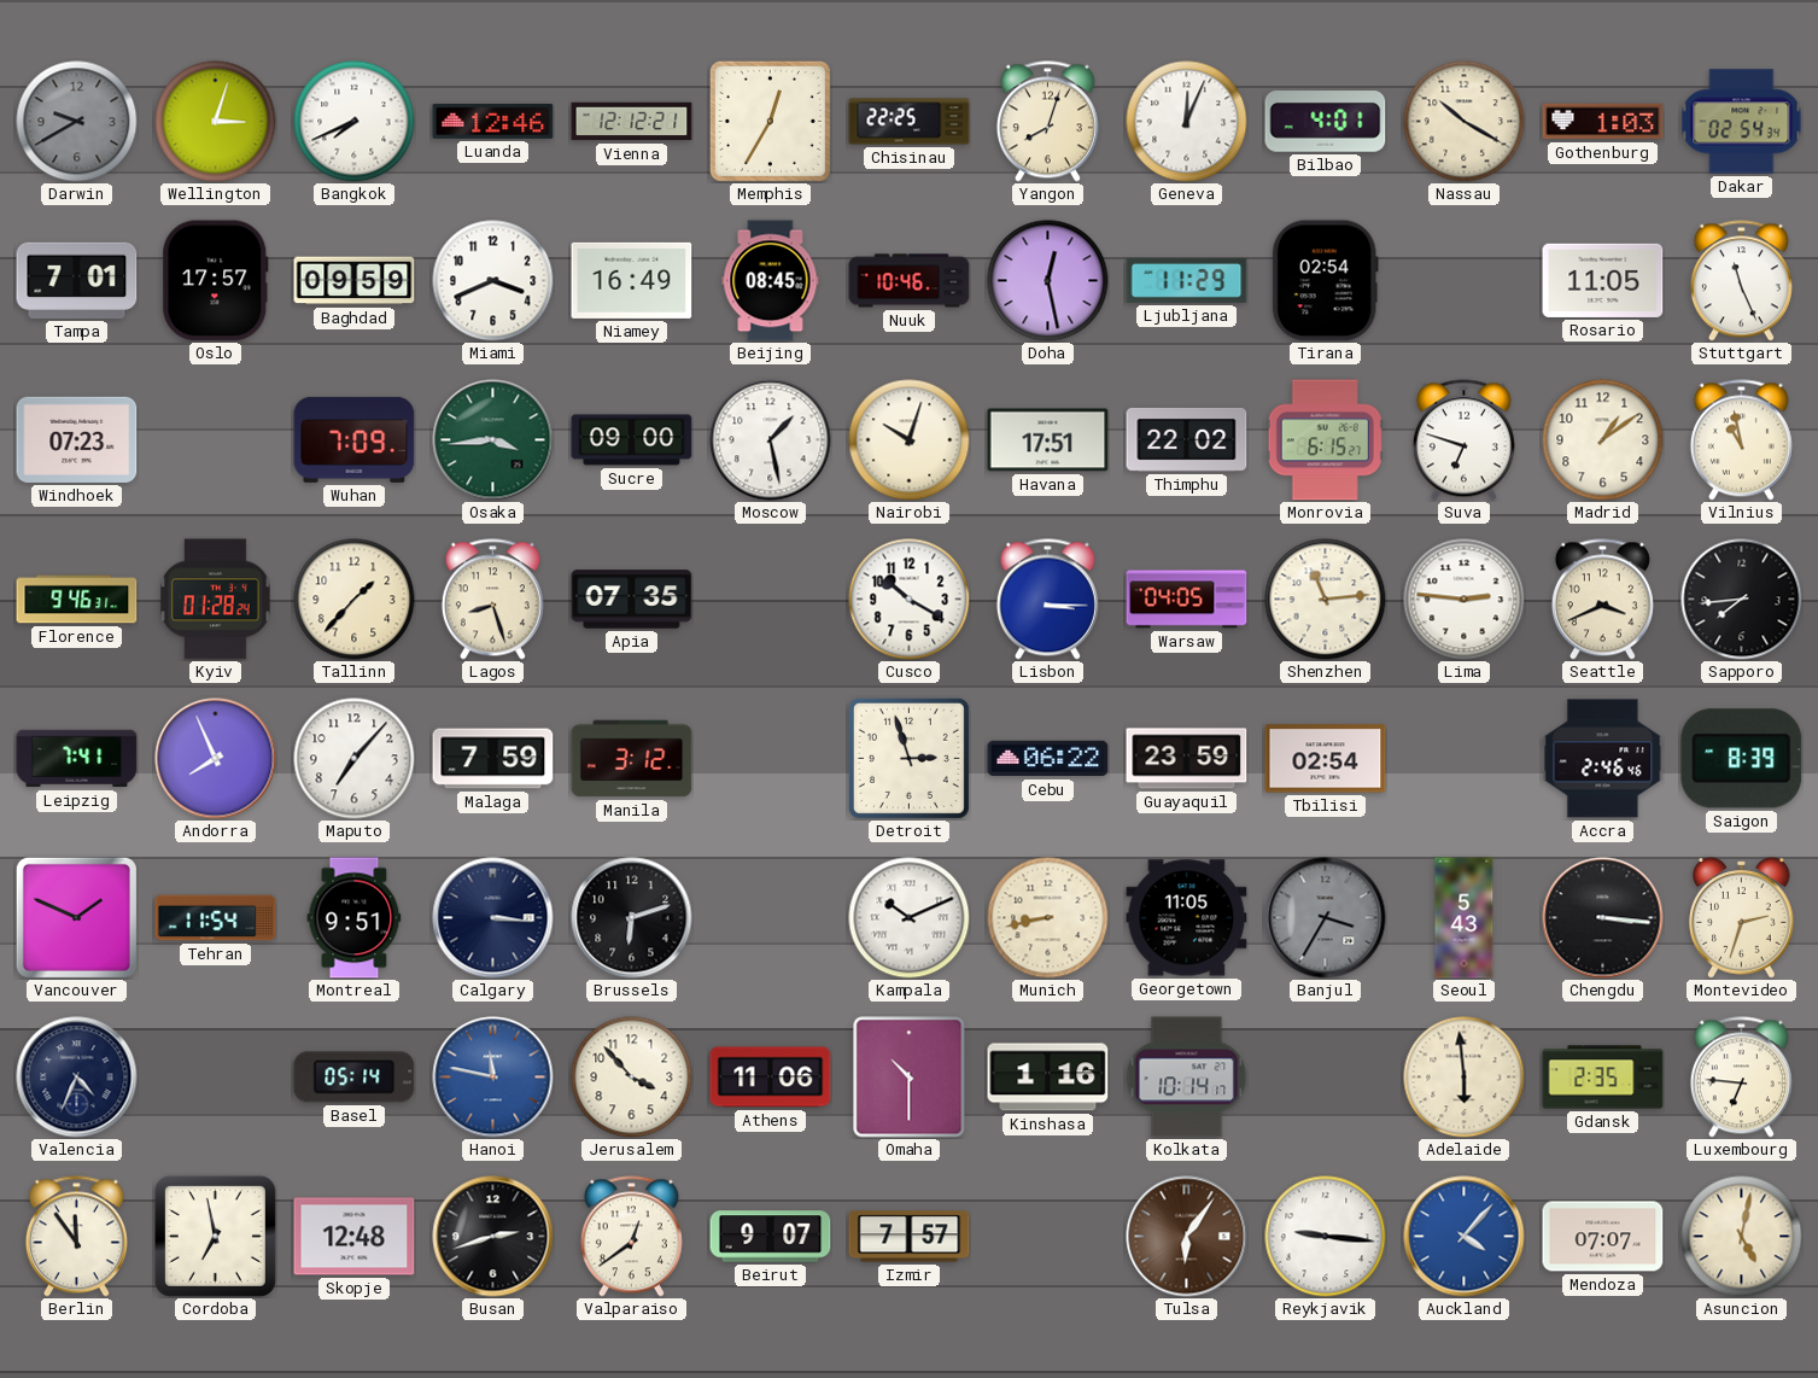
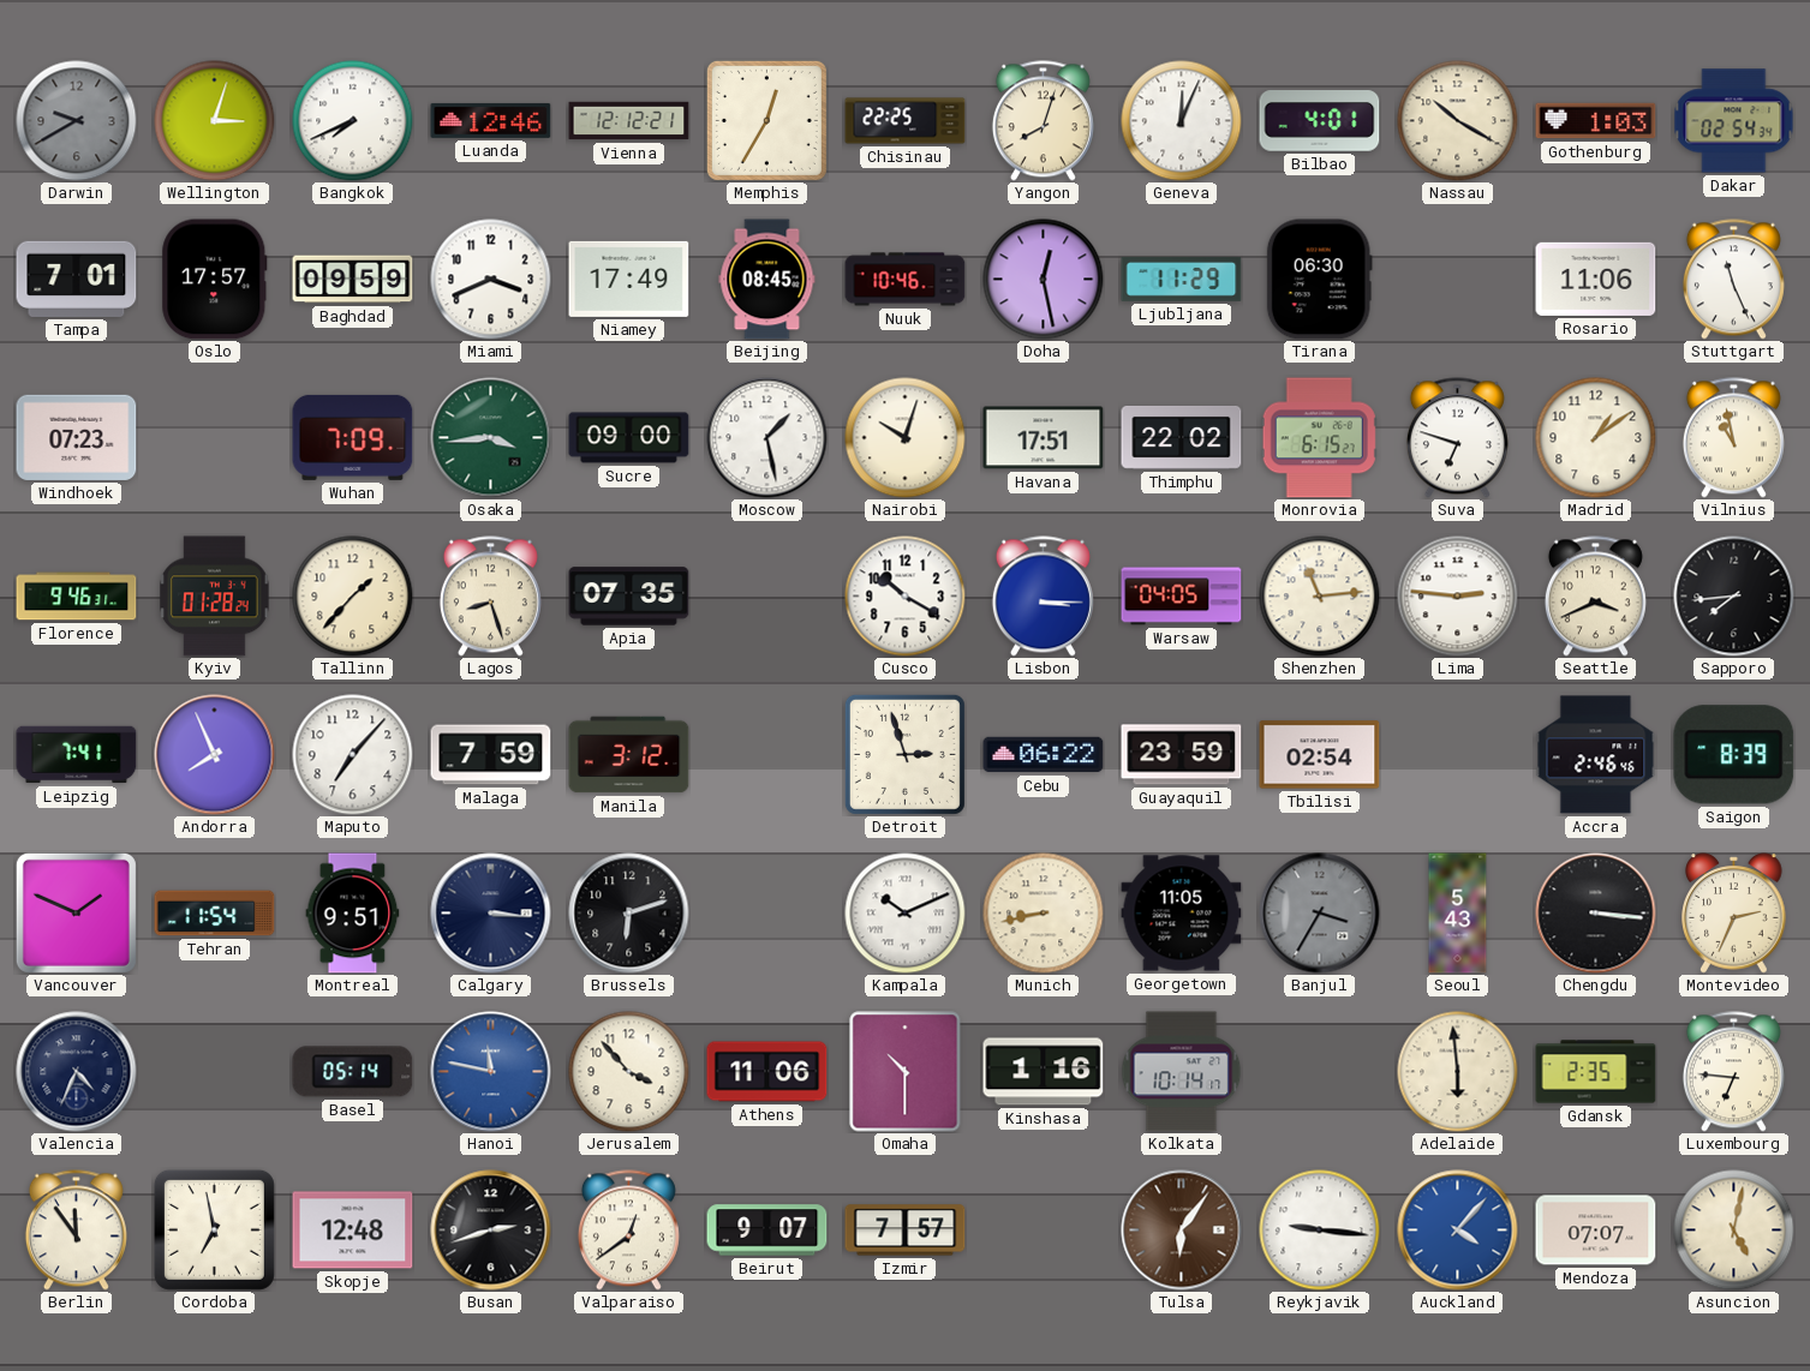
Niamey: 16:49 -> 17:49 (629, 279)
Tirana: 02:54 -> 06:30 (1319, 280)
Rosario: 11:05 -> 11:06 (1596, 279)
Montevideo: 2:33 -> 2:34 (1734, 914)
